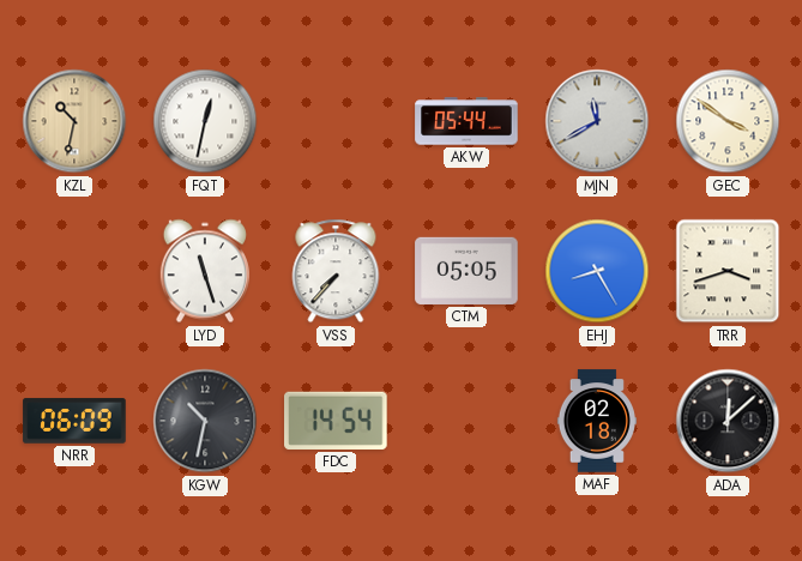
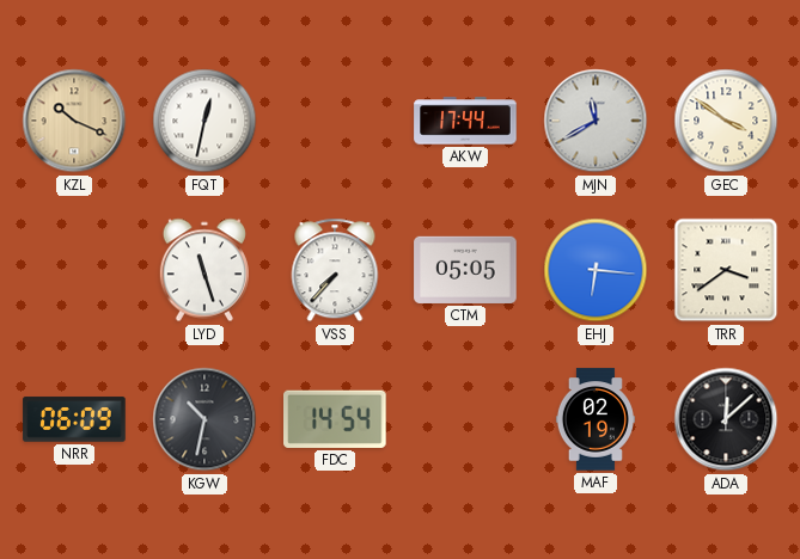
KZL: 10:32 -> 10:19 (74, 121)
AKW: 05:44 -> 17:44 (465, 121)
EHJ: 8:25 -> 6:16 (596, 270)
TRR: 3:42 -> 3:39 (726, 270)
MAF: 02:18 -> 02:19 (596, 419)
